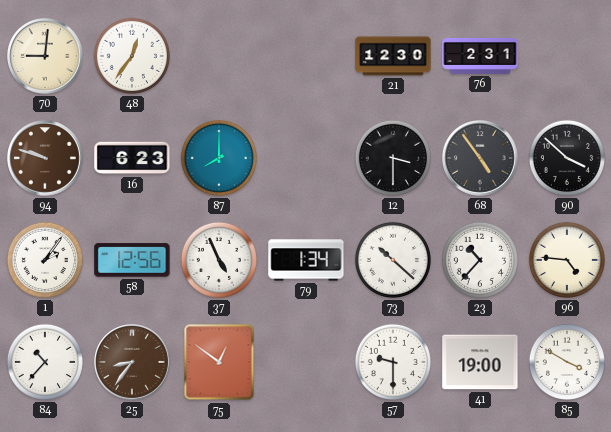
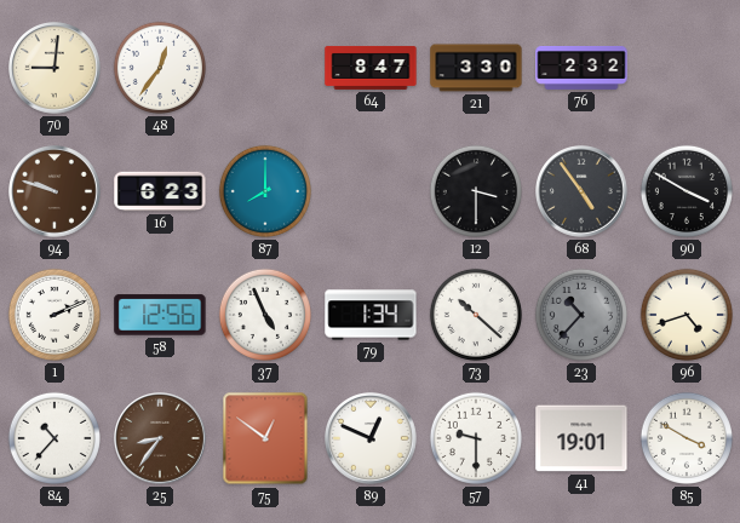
64: none -> 8:47 (371, 68)
21: 12:30 -> 3:30 (476, 68)
76: 2:31 -> 2:32 (581, 68)
90: 3:52 -> 3:50 (687, 191)
1: 2:06 -> 2:11 (55, 315)
23 dial: white -> grey (581, 315)
96: 4:46 -> 4:42 (687, 315)
89: none -> 12:49 (372, 439)
41: 19:00 -> 19:01 (581, 438)
